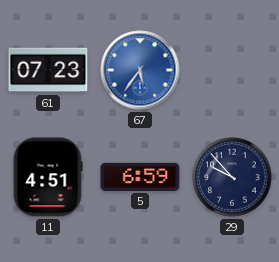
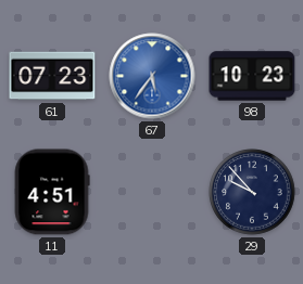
98: none -> 10:23 (252, 76)
5: 6:59 -> none (140, 177)
